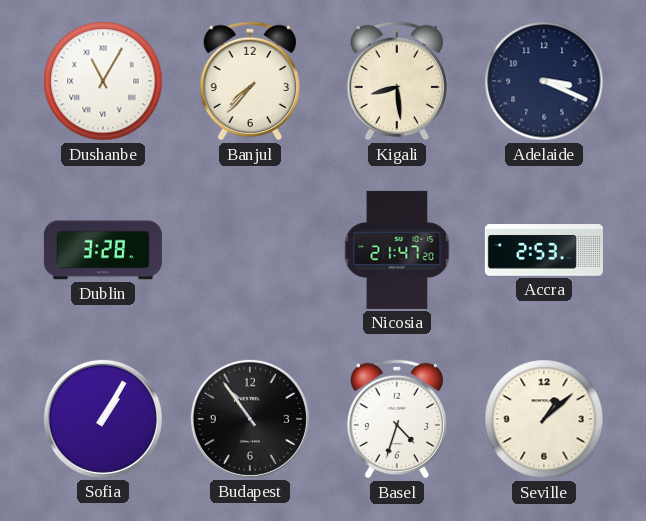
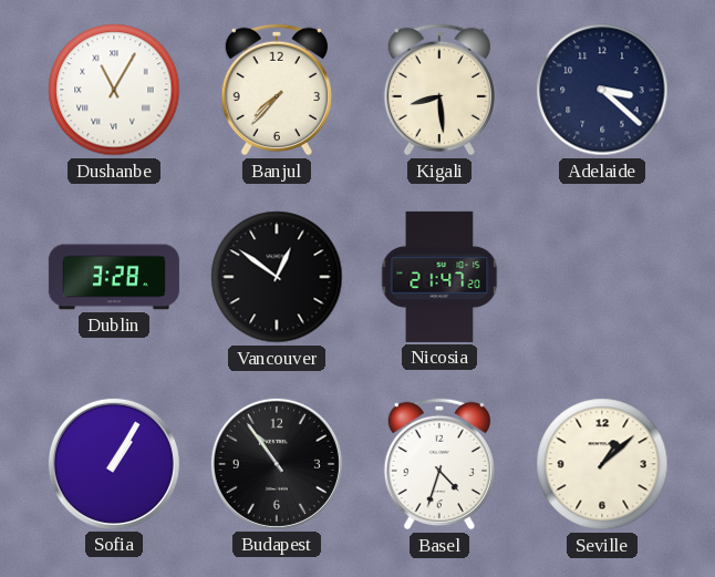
Adelaide: 3:19 -> 3:22 (602, 90)
Vancouver: none -> 12:51 (277, 277)
Accra: 2:53 -> none (544, 250)
